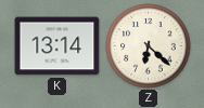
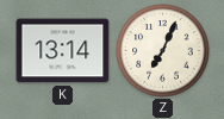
Z: 6:22 -> 7:04 (163, 51)
